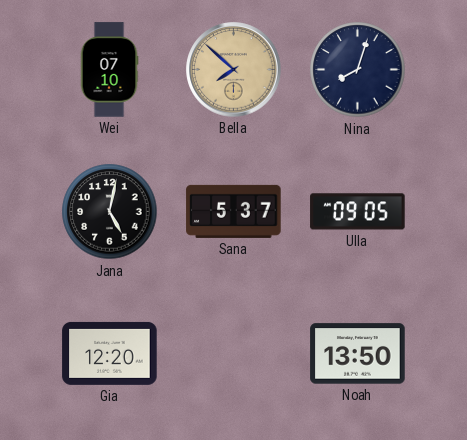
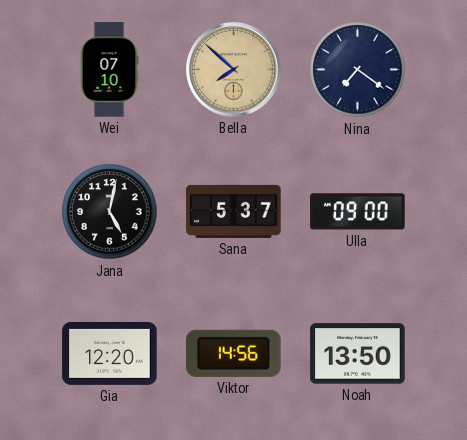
Nina: 8:03 -> 7:21 (358, 70)
Ulla: 09:05 -> 09:00 (358, 212)
Viktor: none -> 14:56 (234, 353)
